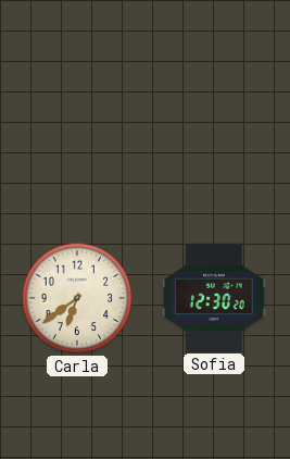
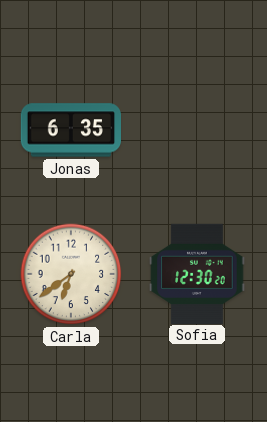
Jonas: none -> 6:35 (70, 130)
